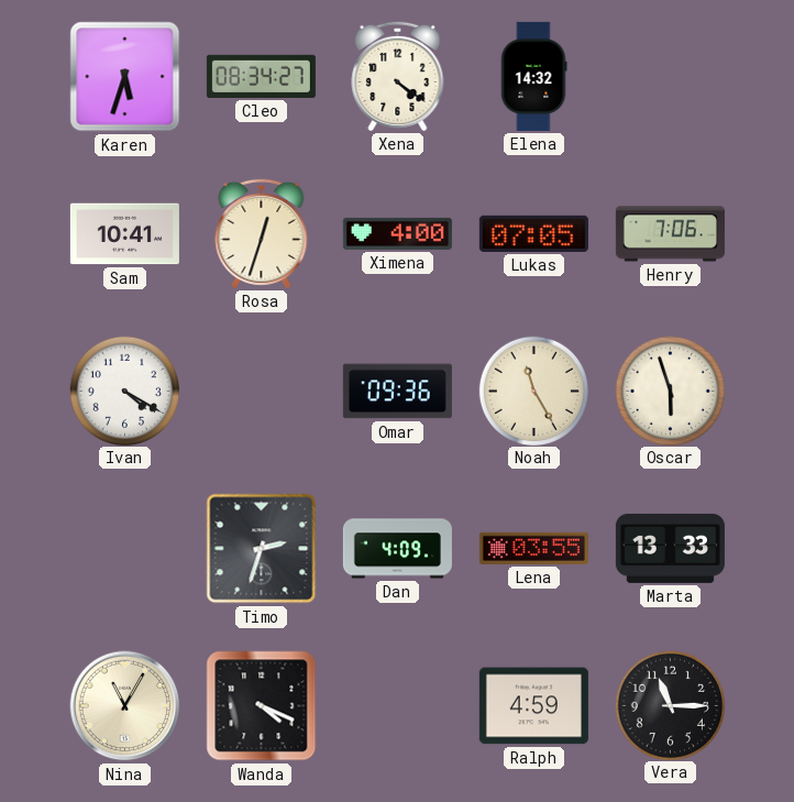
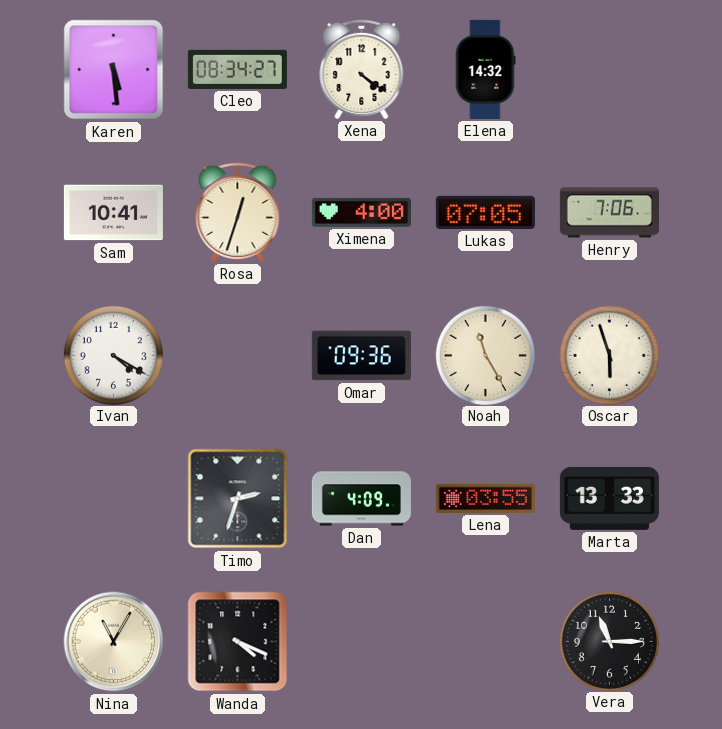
Karen: 5:33 -> 5:29 (114, 70)
Ralph: 4:59 -> none (533, 706)
